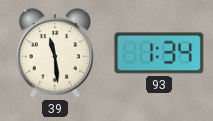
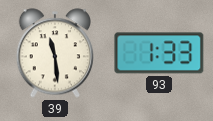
93: 1:34 -> 1:33 (159, 53)
